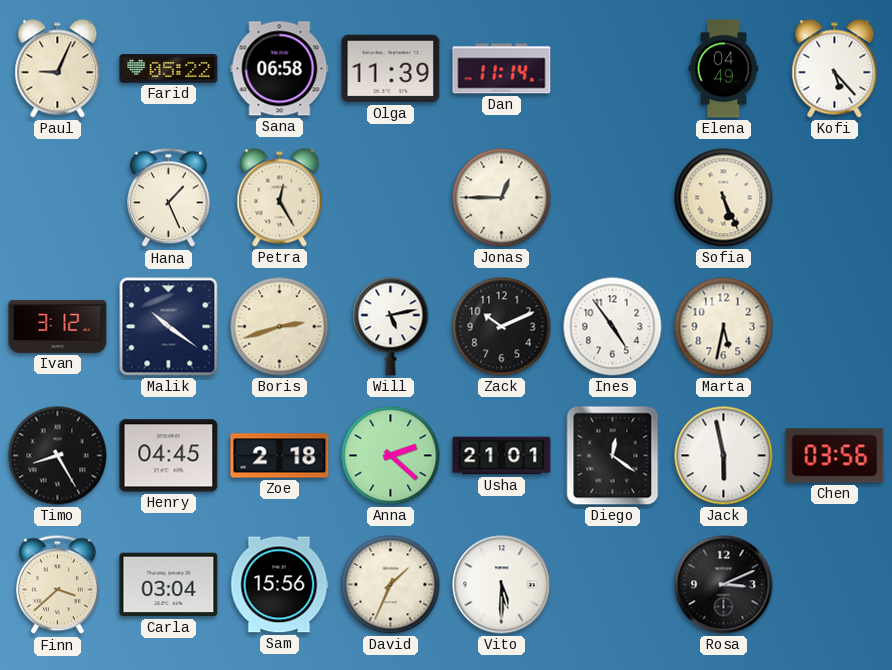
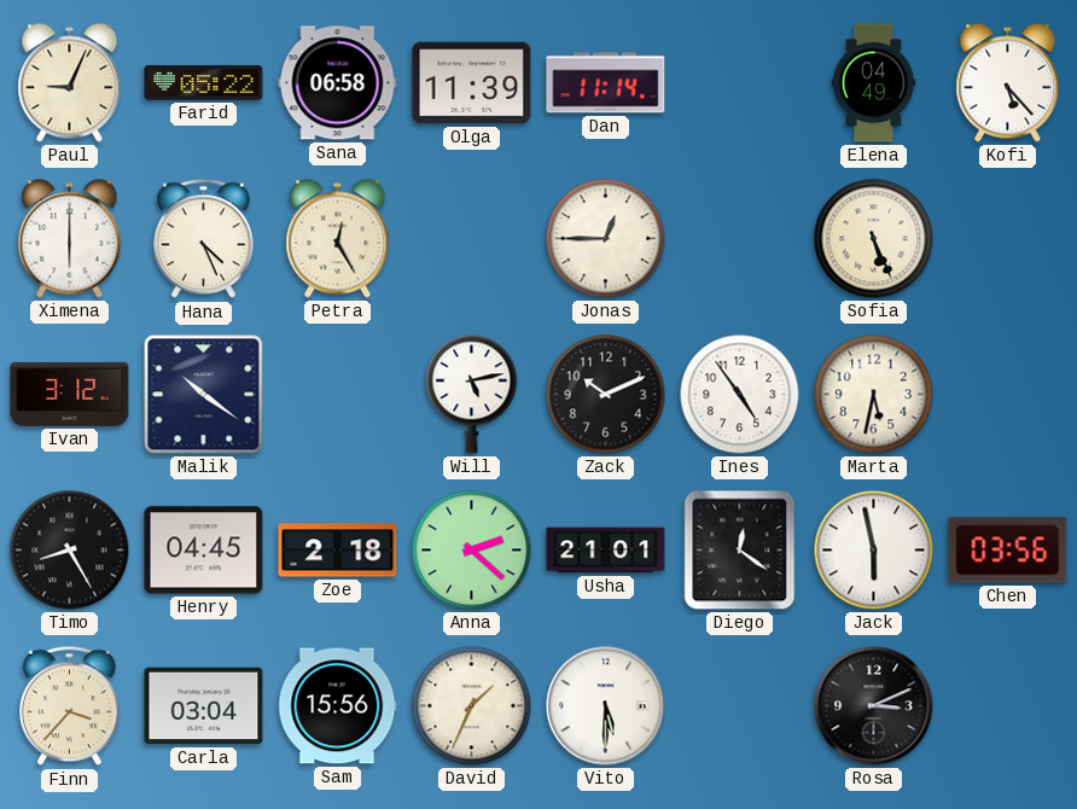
Ximena: none -> 6:00 (70, 239)
Hana: 1:26 -> 4:26 (204, 239)
Boris: 2:42 -> none (280, 327)
Finn: 3:38 -> 3:37 (70, 706)
